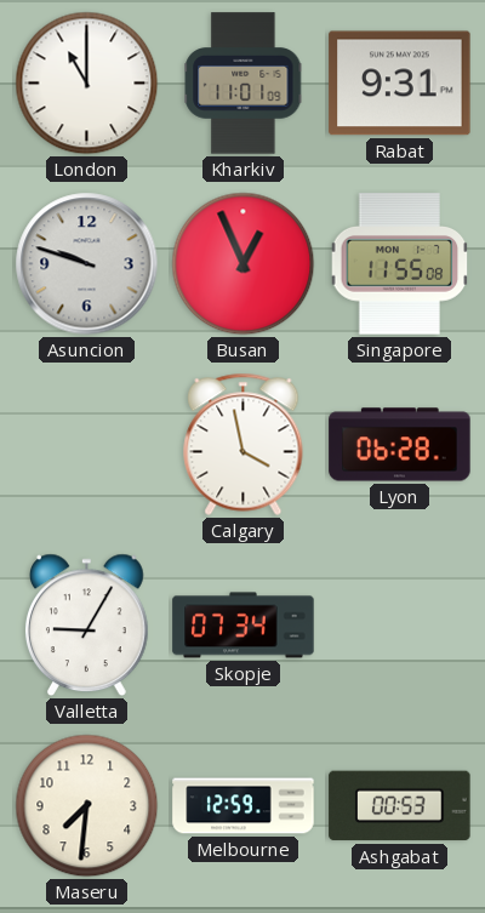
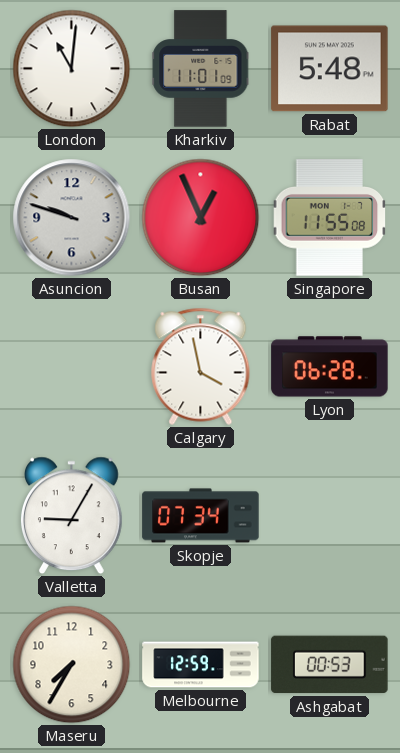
London: 11:00 -> 11:01 (72, 69)
Rabat: 9:31 -> 5:48 (330, 69)
Maseru: 7:31 -> 7:35 (72, 665)
